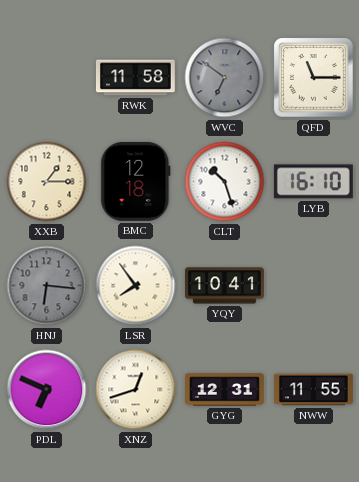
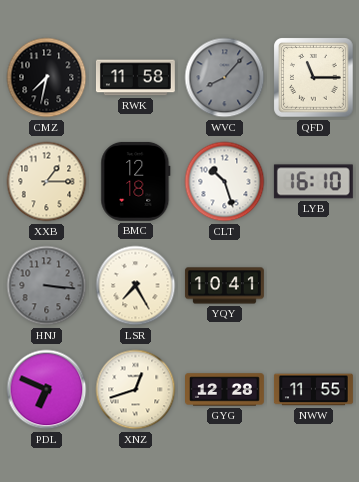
CMZ: none -> 7:32 (47, 78)
WVC: 6:51 -> 8:07 (225, 78)
HNJ: 6:16 -> 3:16 (47, 286)
LSR: 7:54 -> 7:25 (136, 286)
GYG: 12:31 -> 12:28 (225, 390)
